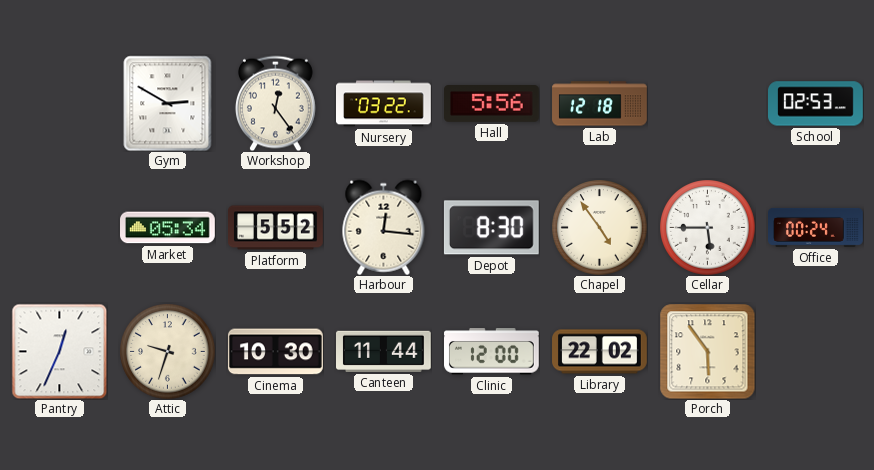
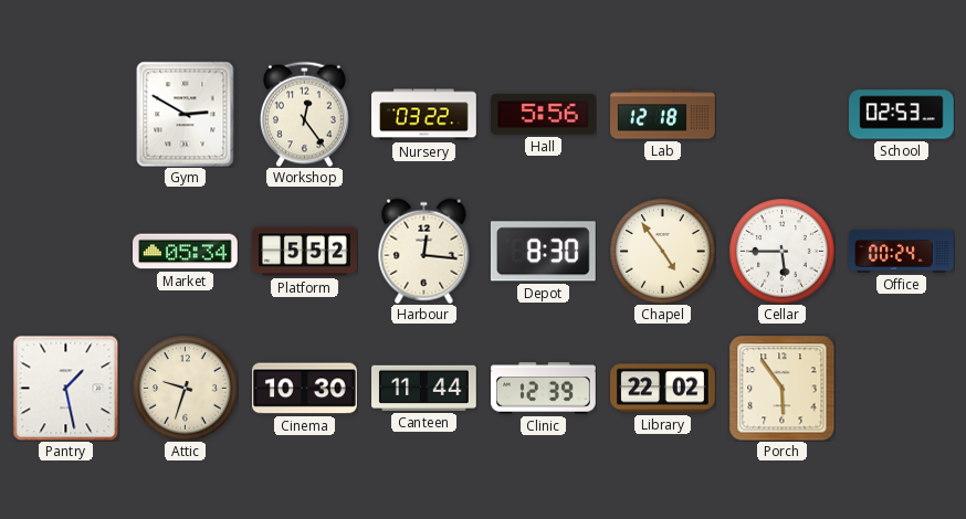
Pantry: 12:34 -> 1:28 (65, 388)
Clinic: 12:00 -> 12:39 (544, 389)
